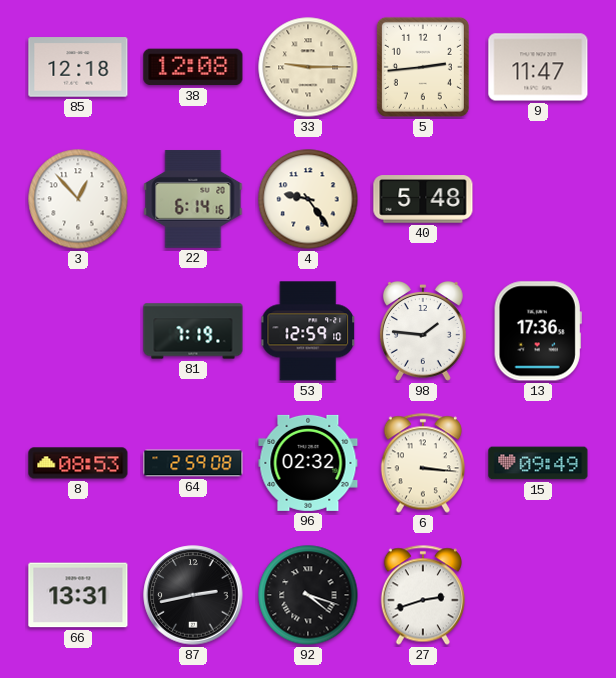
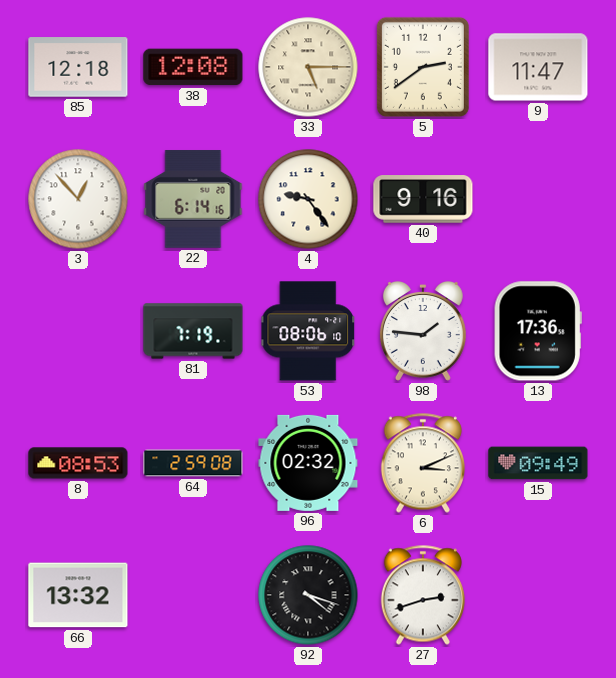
33: 9:15 -> 5:15 (308, 67)
5: 2:44 -> 2:39 (423, 67)
40: 5:48 -> 9:16 (423, 199)
53: 12:59 -> 08:06 (308, 331)
6: 3:16 -> 3:11 (423, 463)
66: 13:31 -> 13:32 (78, 595)
87: 2:43 -> none (193, 595)
